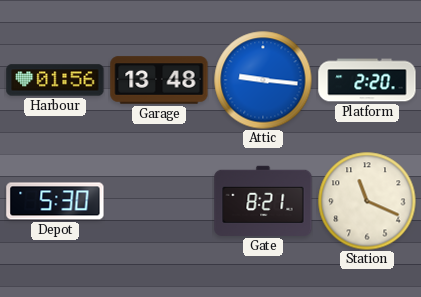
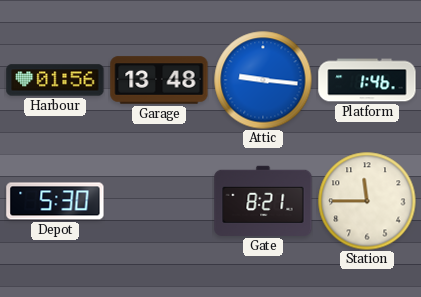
Platform: 2:20 -> 1:46 (367, 80)
Station: 11:19 -> 11:45 (367, 201)
